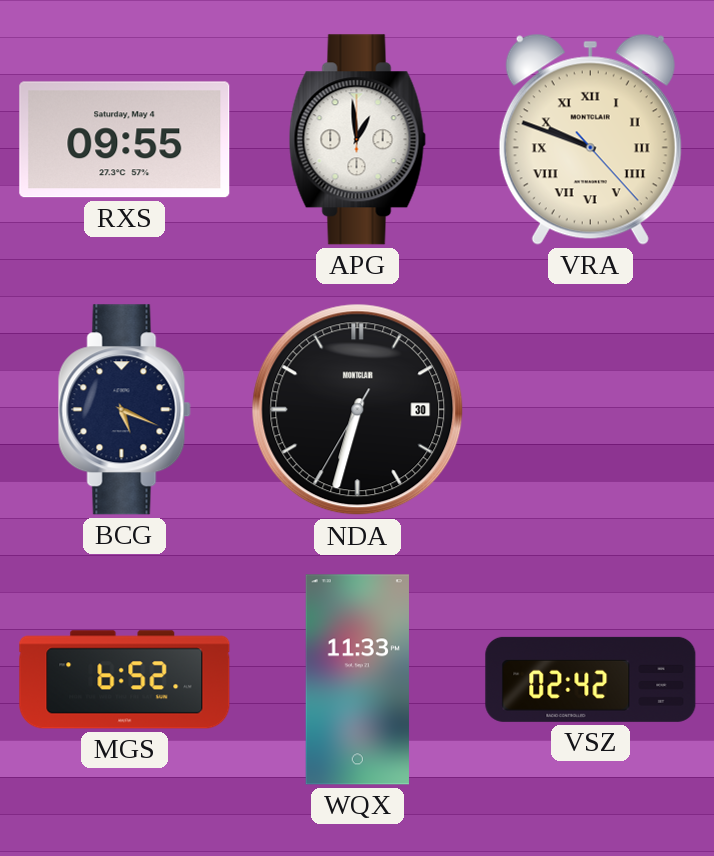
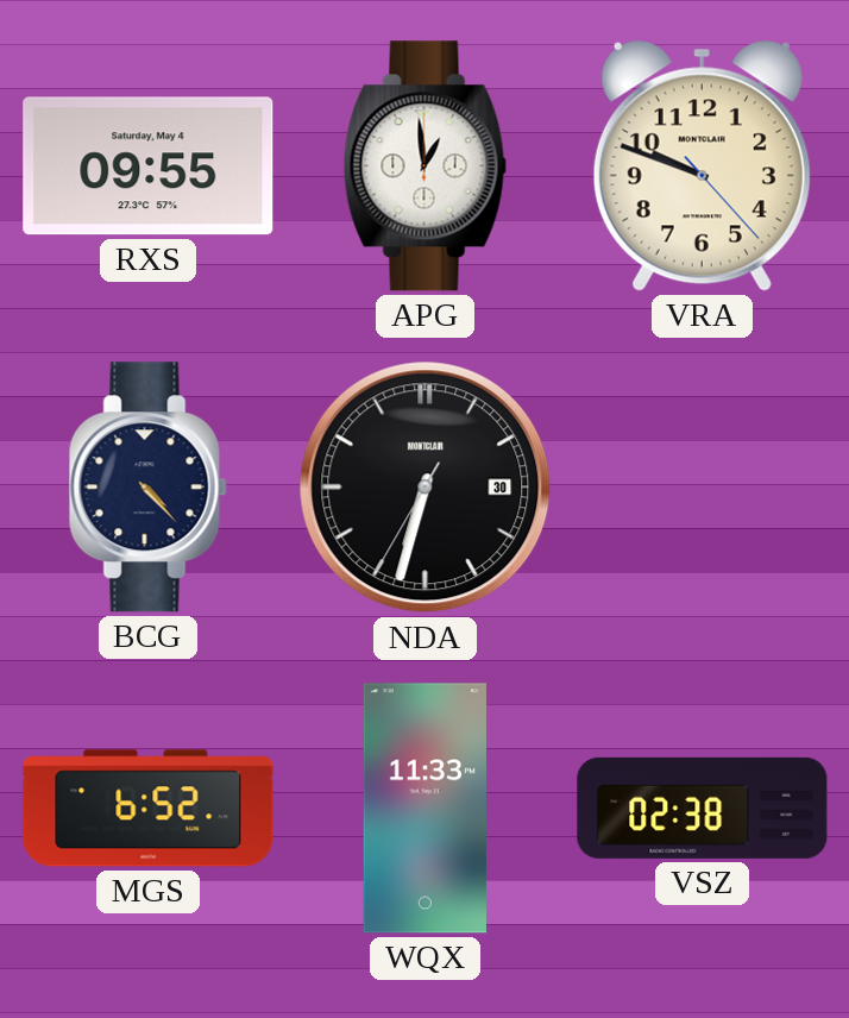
VRA numerals: Roman -> Arabic (702, 165)
BCG: 5:19 -> 4:23 (147, 488)
VSZ: 02:42 -> 02:38 (703, 808)
